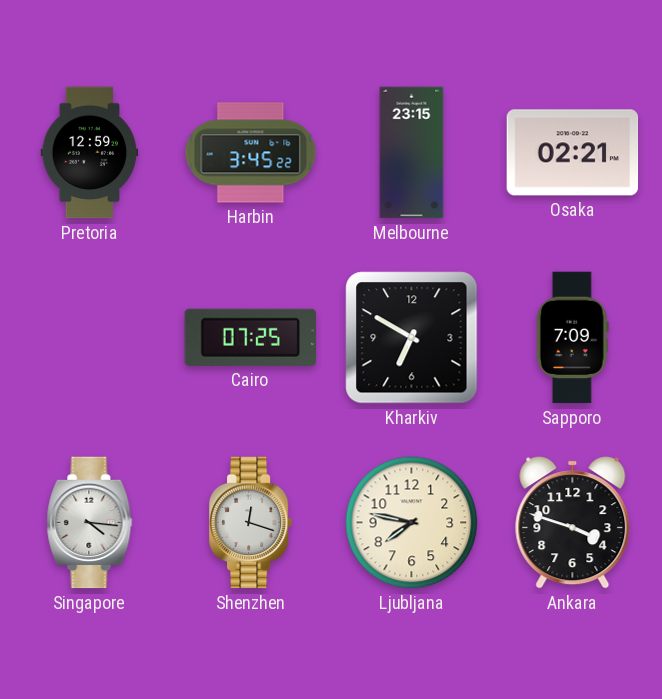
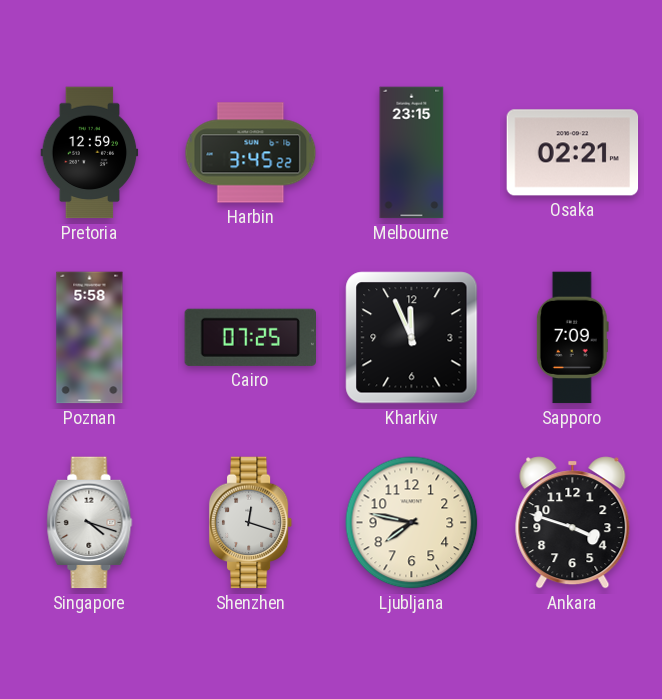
Poznan: none -> 5:58 (90, 338)
Kharkiv: 6:50 -> 11:56 (412, 338)
Singapore: 4:16 -> 4:18 (90, 523)
